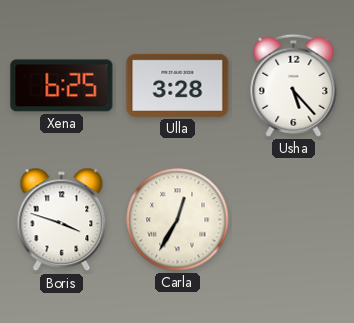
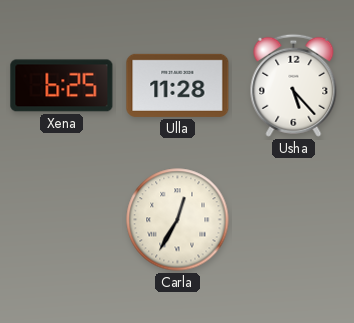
Ulla: 3:28 -> 11:28 (178, 85)
Boris: 3:48 -> none (62, 220)
